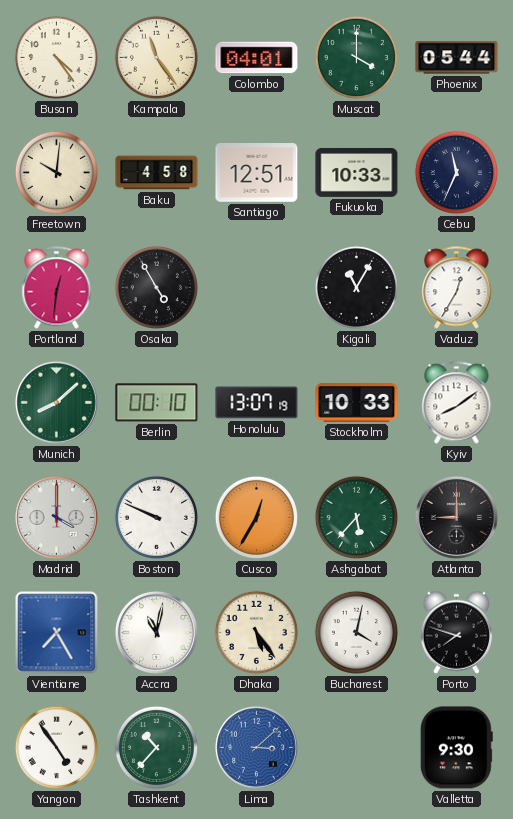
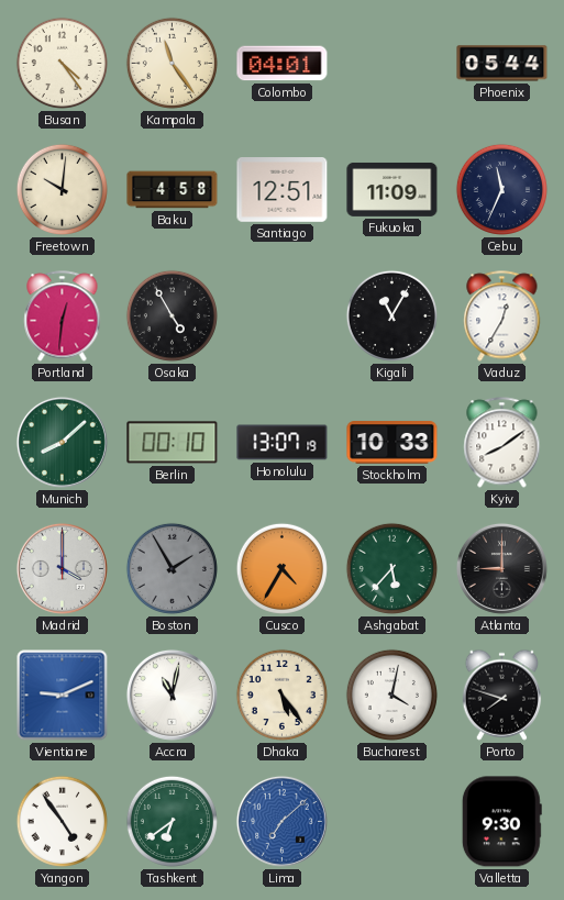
Muscat: 4:00 -> none (356, 57)
Fukuoka: 10:33 -> 11:09 (392, 189)
Boston: 9:49 -> 1:55 (172, 568)
Boston dial: white -> grey (172, 568)
Cusco: 12:35 -> 4:35 (281, 568)
Vientiane: 7:25 -> 9:11 (63, 696)
Tashkent: 10:37 -> 6:39 (172, 821)
Lima: 3:08 -> 7:08 (281, 821)
